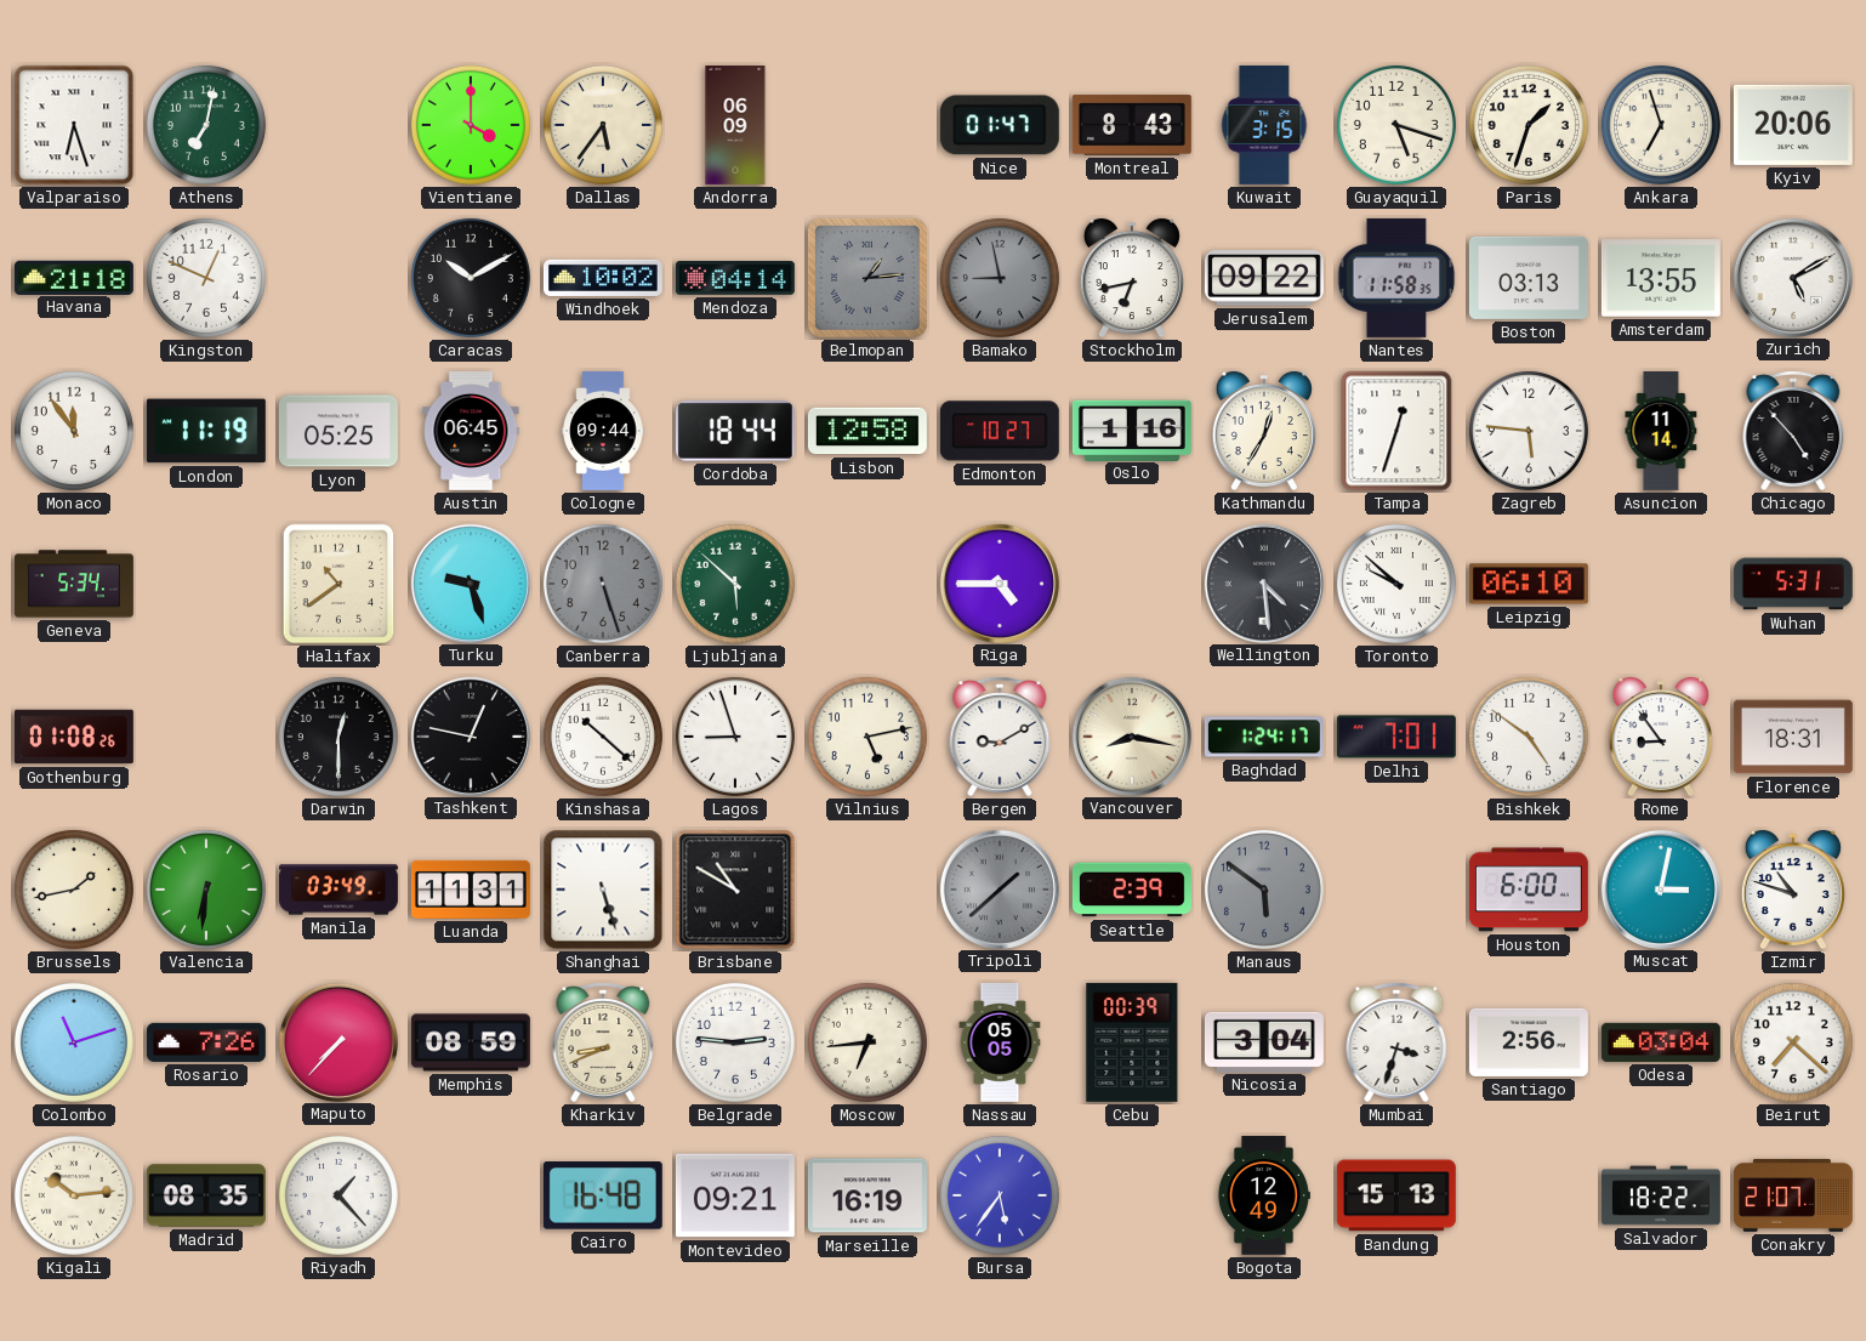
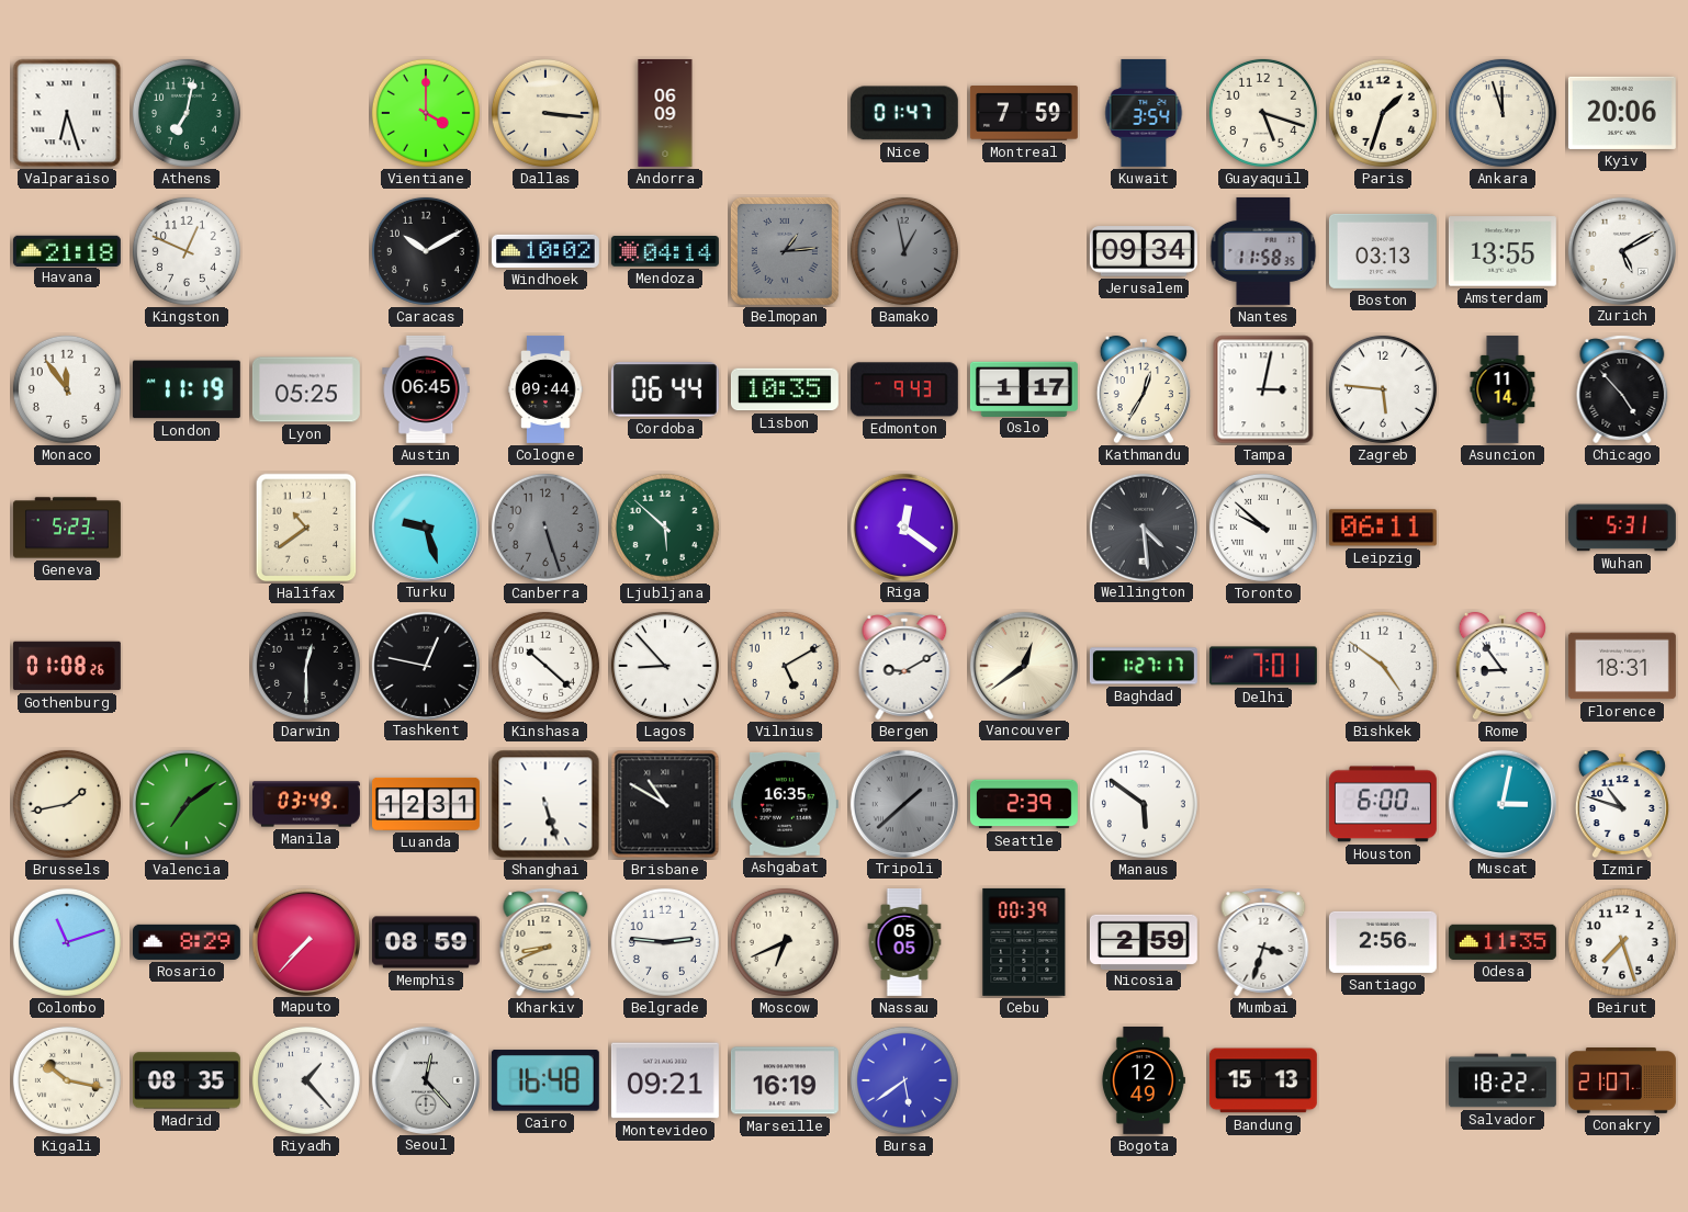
Dallas: 5:36 -> 3:16 (545, 113)
Montreal: 8:43 -> 7:59 (1024, 113)
Kuwait: 3:15 -> 3:54 (1144, 113)
Ankara: 6:57 -> 11:57 (1503, 113)
Bamako: 8:58 -> 12:58 (904, 251)
Stockholm: 6:43 -> none (1132, 278)
Jerusalem: 09:22 -> 09:34 (1144, 251)
Cordoba: 18:44 -> 06:44 (665, 389)
Lisbon: 12:58 -> 10:35 (785, 389)
Edmonton: 10:27 -> 9:43 (904, 389)
Oslo: 1:16 -> 1:17 (1024, 388)
Tampa: 12:33 -> 3:02 (1263, 389)
Geneva: 5:34 -> 5:23 (67, 528)
Riga: 4:45 -> 12:21 (903, 526)
Leipzig: 06:10 -> 06:11 (1383, 528)
Lagos: 8:57 -> 8:53 (665, 666)
Vilnius: 5:13 -> 5:10 (785, 666)
Vancouver: 8:17 -> 12:39 (1023, 665)
Baghdad: 1:24 -> 1:27 (1144, 666)
Valencia: 6:31 -> 7:09 (187, 804)
Luanda: 11:31 -> 12:31 (426, 804)
Ashgabat: none -> 16:35 (785, 804)
Manaus dial: grey -> white (1144, 804)
Rosario: 7:26 -> 8:29 (187, 942)
Moscow: 6:44 -> 6:41 (785, 942)
Nicosia: 3:04 -> 2:59 (1144, 941)
Odesa: 03:04 -> 11:35 (1503, 942)
Beirut: 7:22 -> 7:27 (1622, 942)
Kigali: 10:14 -> 10:17 (67, 1080)
Seoul: none -> 12:23 (425, 1079)
Bursa: 5:36 -> 5:39 (904, 1080)
